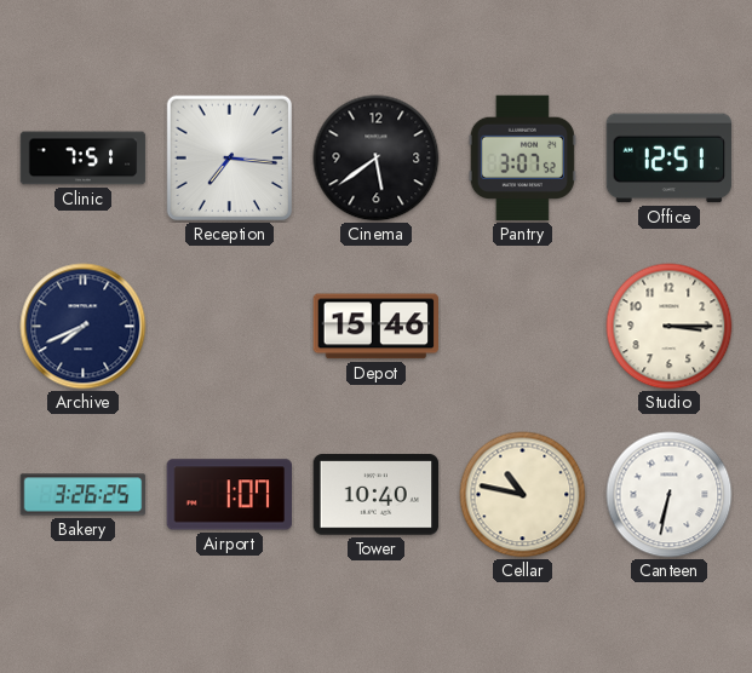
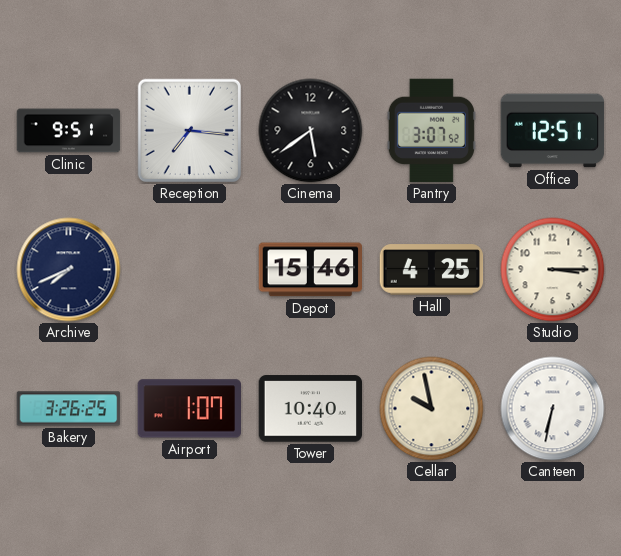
Clinic: 7:51 -> 9:51 (69, 131)
Hall: none -> 4:25 (432, 270)
Cellar: 10:47 -> 9:58 (432, 409)
